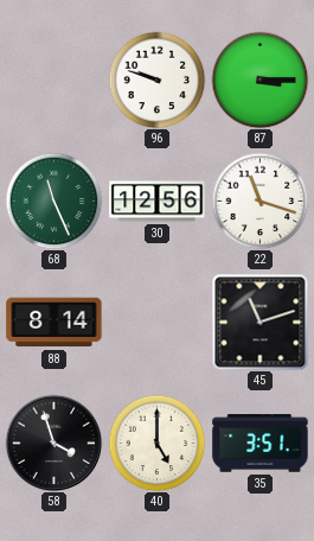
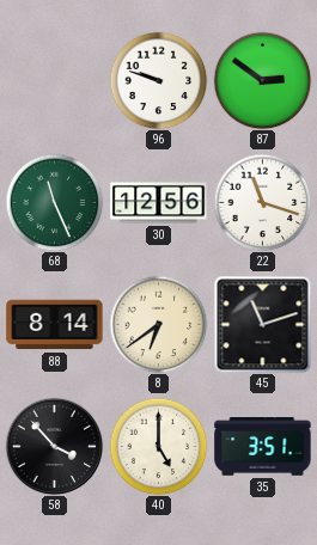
87: 3:15 -> 2:51 (262, 80)
8: none -> 6:39 (158, 324)
58: 3:57 -> 3:53 (54, 446)
